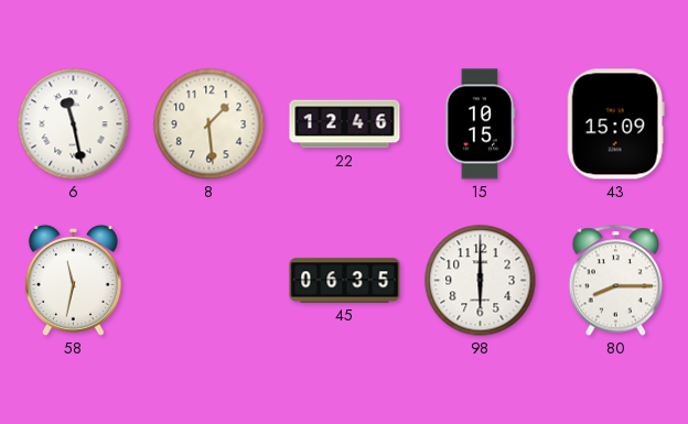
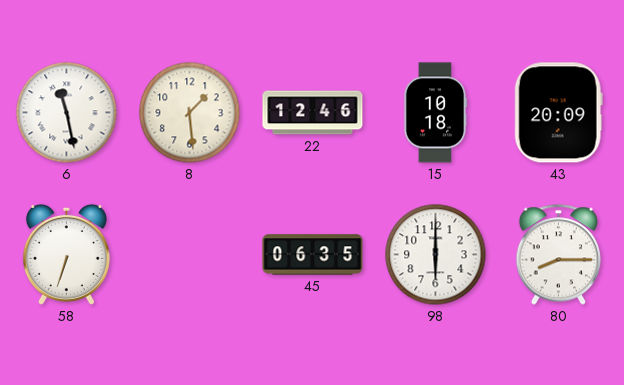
15: 10:15 -> 10:18 (435, 113)
43: 15:09 -> 20:09 (558, 113)
58: 11:32 -> 6:33 (66, 254)
